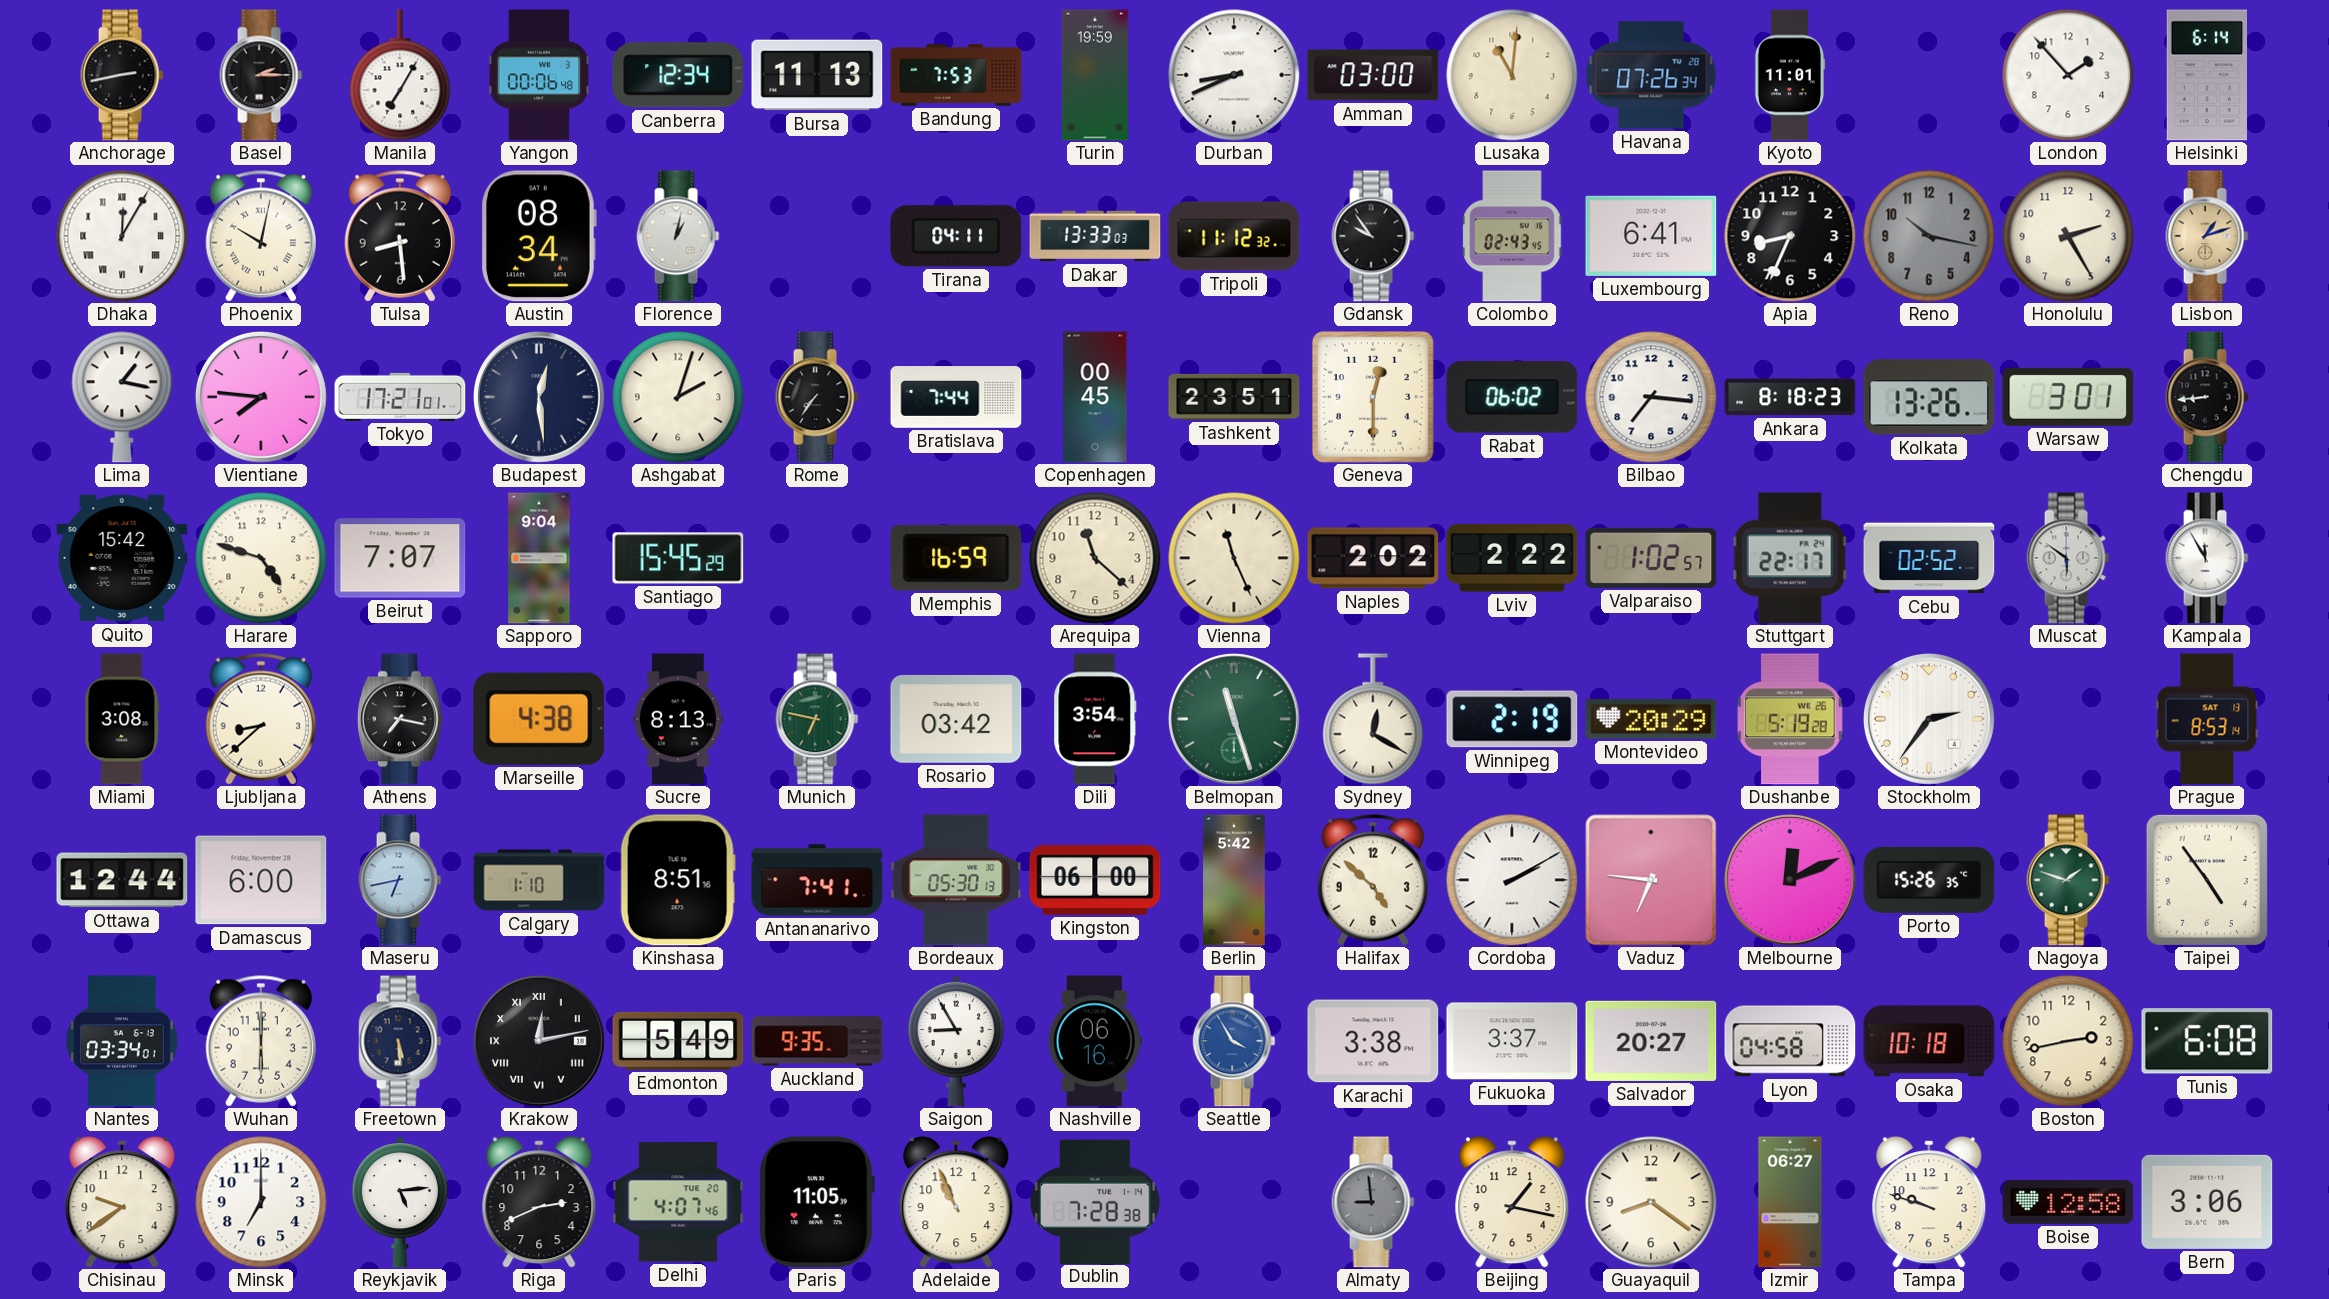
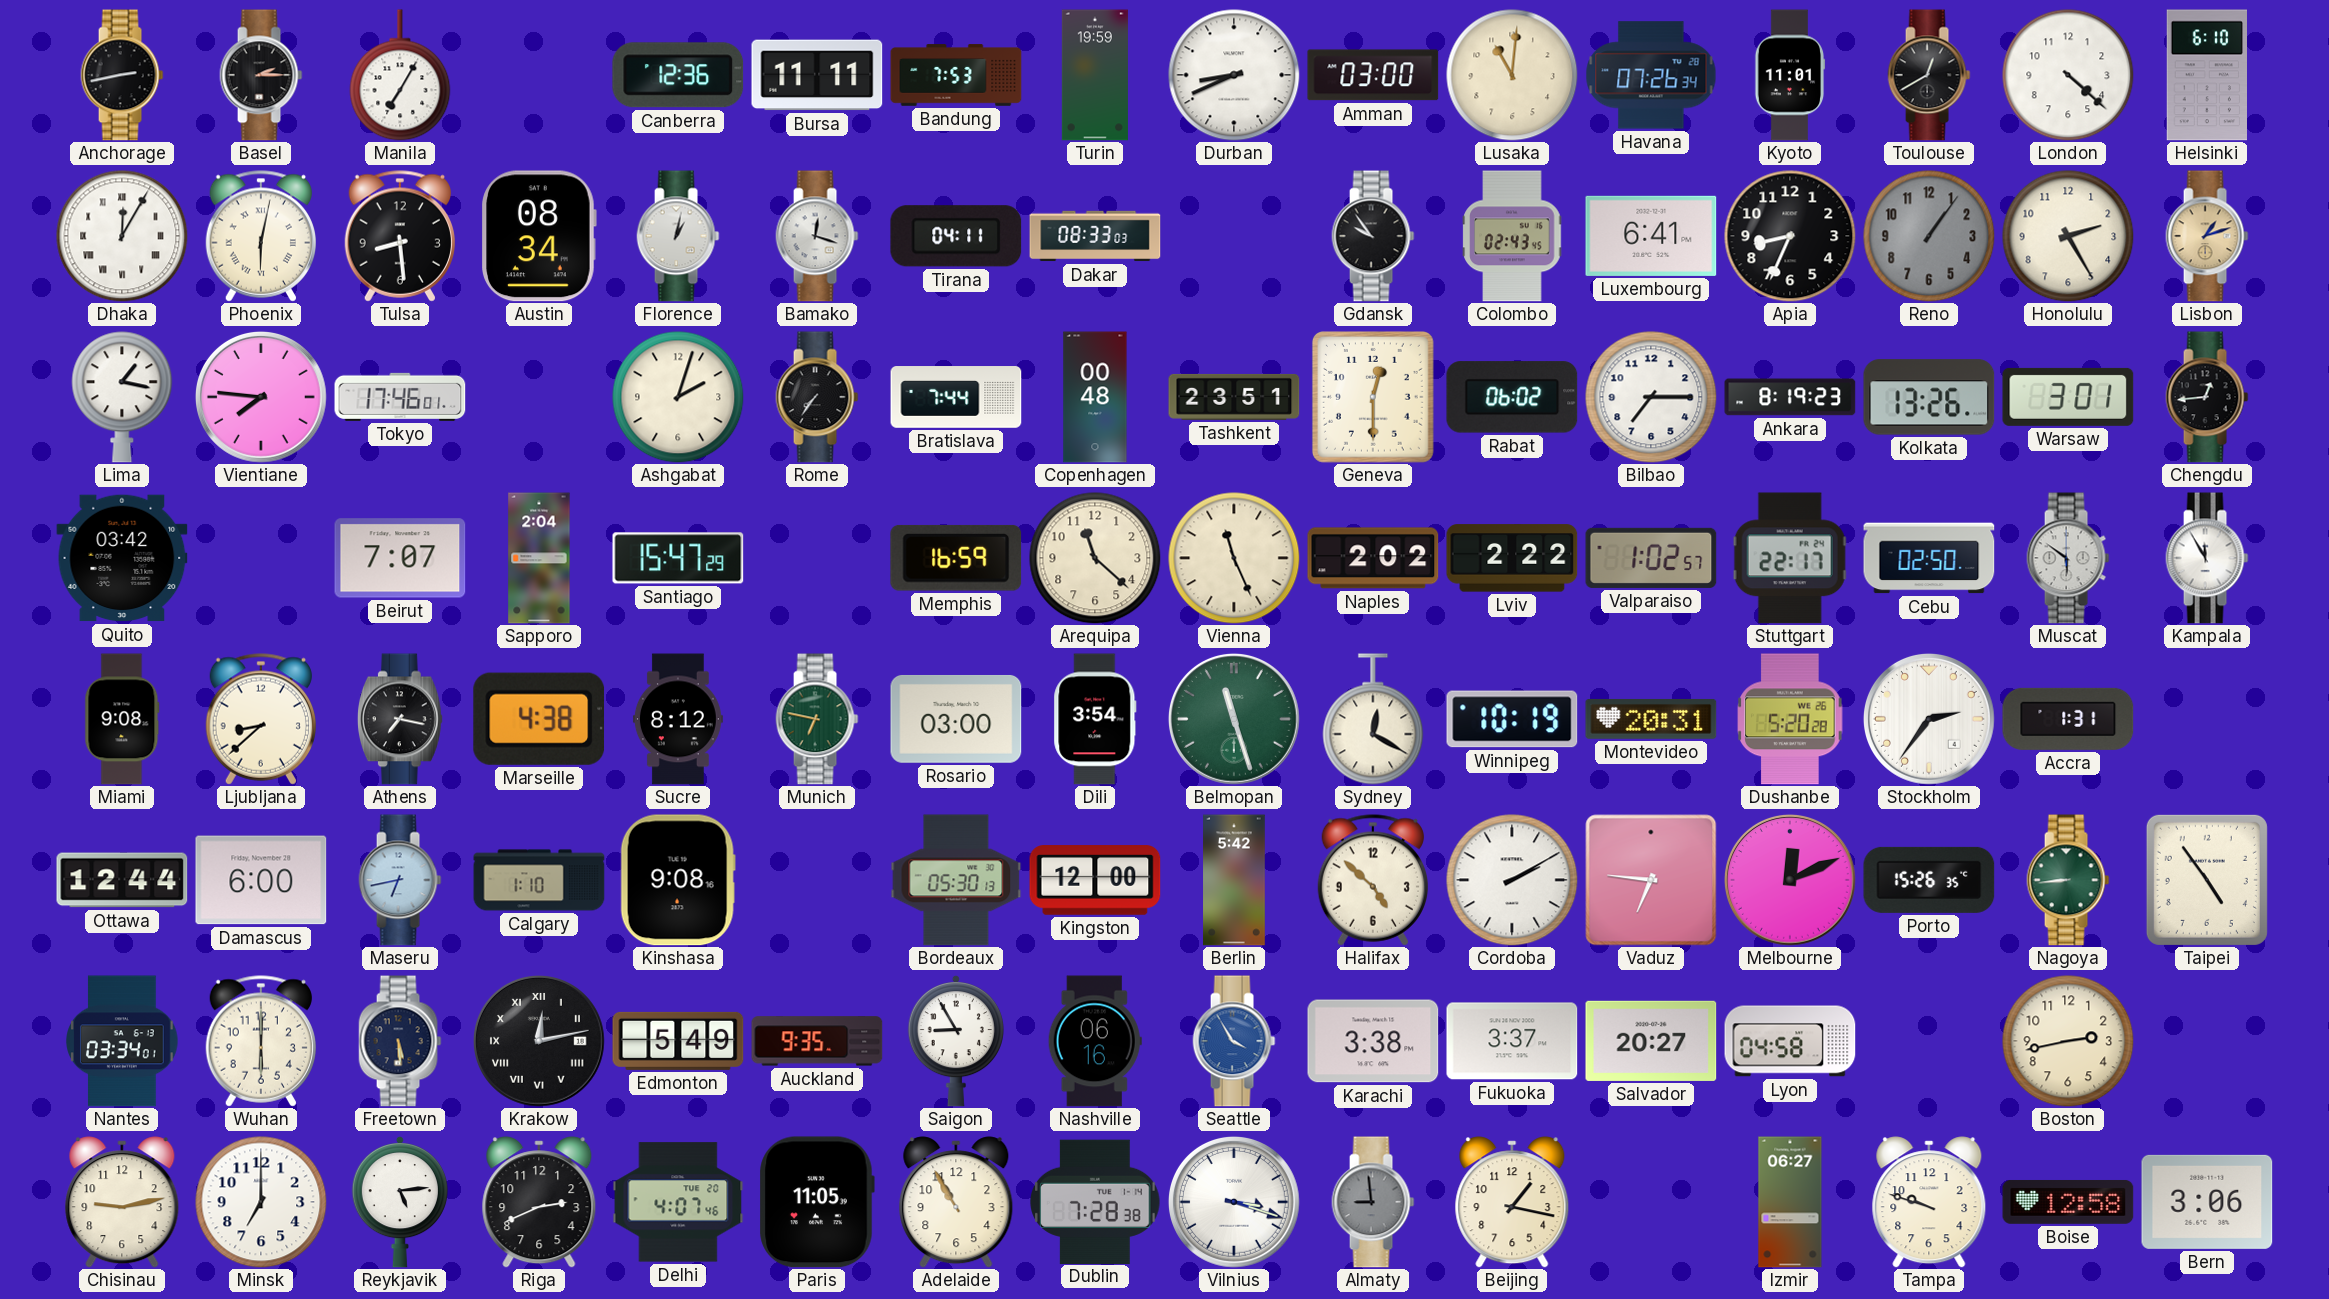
Yangon: 00:06 -> none (539, 75)
Canberra: 12:34 -> 12:36 (678, 75)
Bursa: 11:13 -> 11:11 (817, 75)
Toulouse: none -> 12:40 (1929, 75)
London: 1:53 -> 4:22 (2068, 75)
Helsinki: 6:14 -> 6:10 (2206, 75)
Phoenix: 10:02 -> 6:02 (260, 236)
Bamako: none -> 12:18 (817, 236)
Dakar: 13:33 -> 08:33 (1095, 236)
Tripoli: 11:12 -> none (1234, 236)
Reno: 10:17 -> 1:06 (1929, 236)
Tokyo: 17:21 -> 17:46 (400, 397)
Budapest: 12:29 -> none (539, 397)
Copenhagen: 00:45 -> 00:48 (1095, 397)
Bilbao: 7:16 -> 7:15 (1651, 397)
Ankara: 8:18 -> 8:19 (1790, 397)
Chengdu: 8:44 -> 12:44 (2207, 397)
Quito: 15:42 -> 03:42 (122, 558)
Harare: 4:48 -> none (261, 558)
Sapporo: 9:04 -> 2:04 (539, 558)
Santiago: 15:45 -> 15:47 (678, 558)
Cebu: 02:52 -> 02:50 (1929, 558)
Miami: 3:08 -> 9:08 (122, 719)
Sucre: 8:13 -> 8:12 (678, 719)
Rosario: 03:42 -> 03:00 (956, 719)
Winnipeg: 2:19 -> 10:19 (1512, 719)
Montevideo: 20:29 -> 20:31 (1651, 719)
Dushanbe: 5:19 -> 5:20 (1790, 719)
Accra: none -> 1:31 (2068, 719)
Prague: 8:53 -> none (2207, 719)
Kinshasa: 8:51 -> 9:08 (678, 880)
Antananarivo: 7:41 -> none (817, 880)
Kingston: 06:00 -> 12:00 (1095, 880)
Nagoya: 1:48 -> 8:44 (2068, 880)
Osaka: 10:18 -> none (1929, 1041)
Tunis: 6:08 -> none (2207, 1041)
Chisinau: 9:39 -> 9:13 (122, 1202)
Adelaide: 10:56 -> 10:55 (956, 1202)
Vilnius: none -> 3:18 (1234, 1202)
Guayaquil: 8:21 -> none (1651, 1202)
